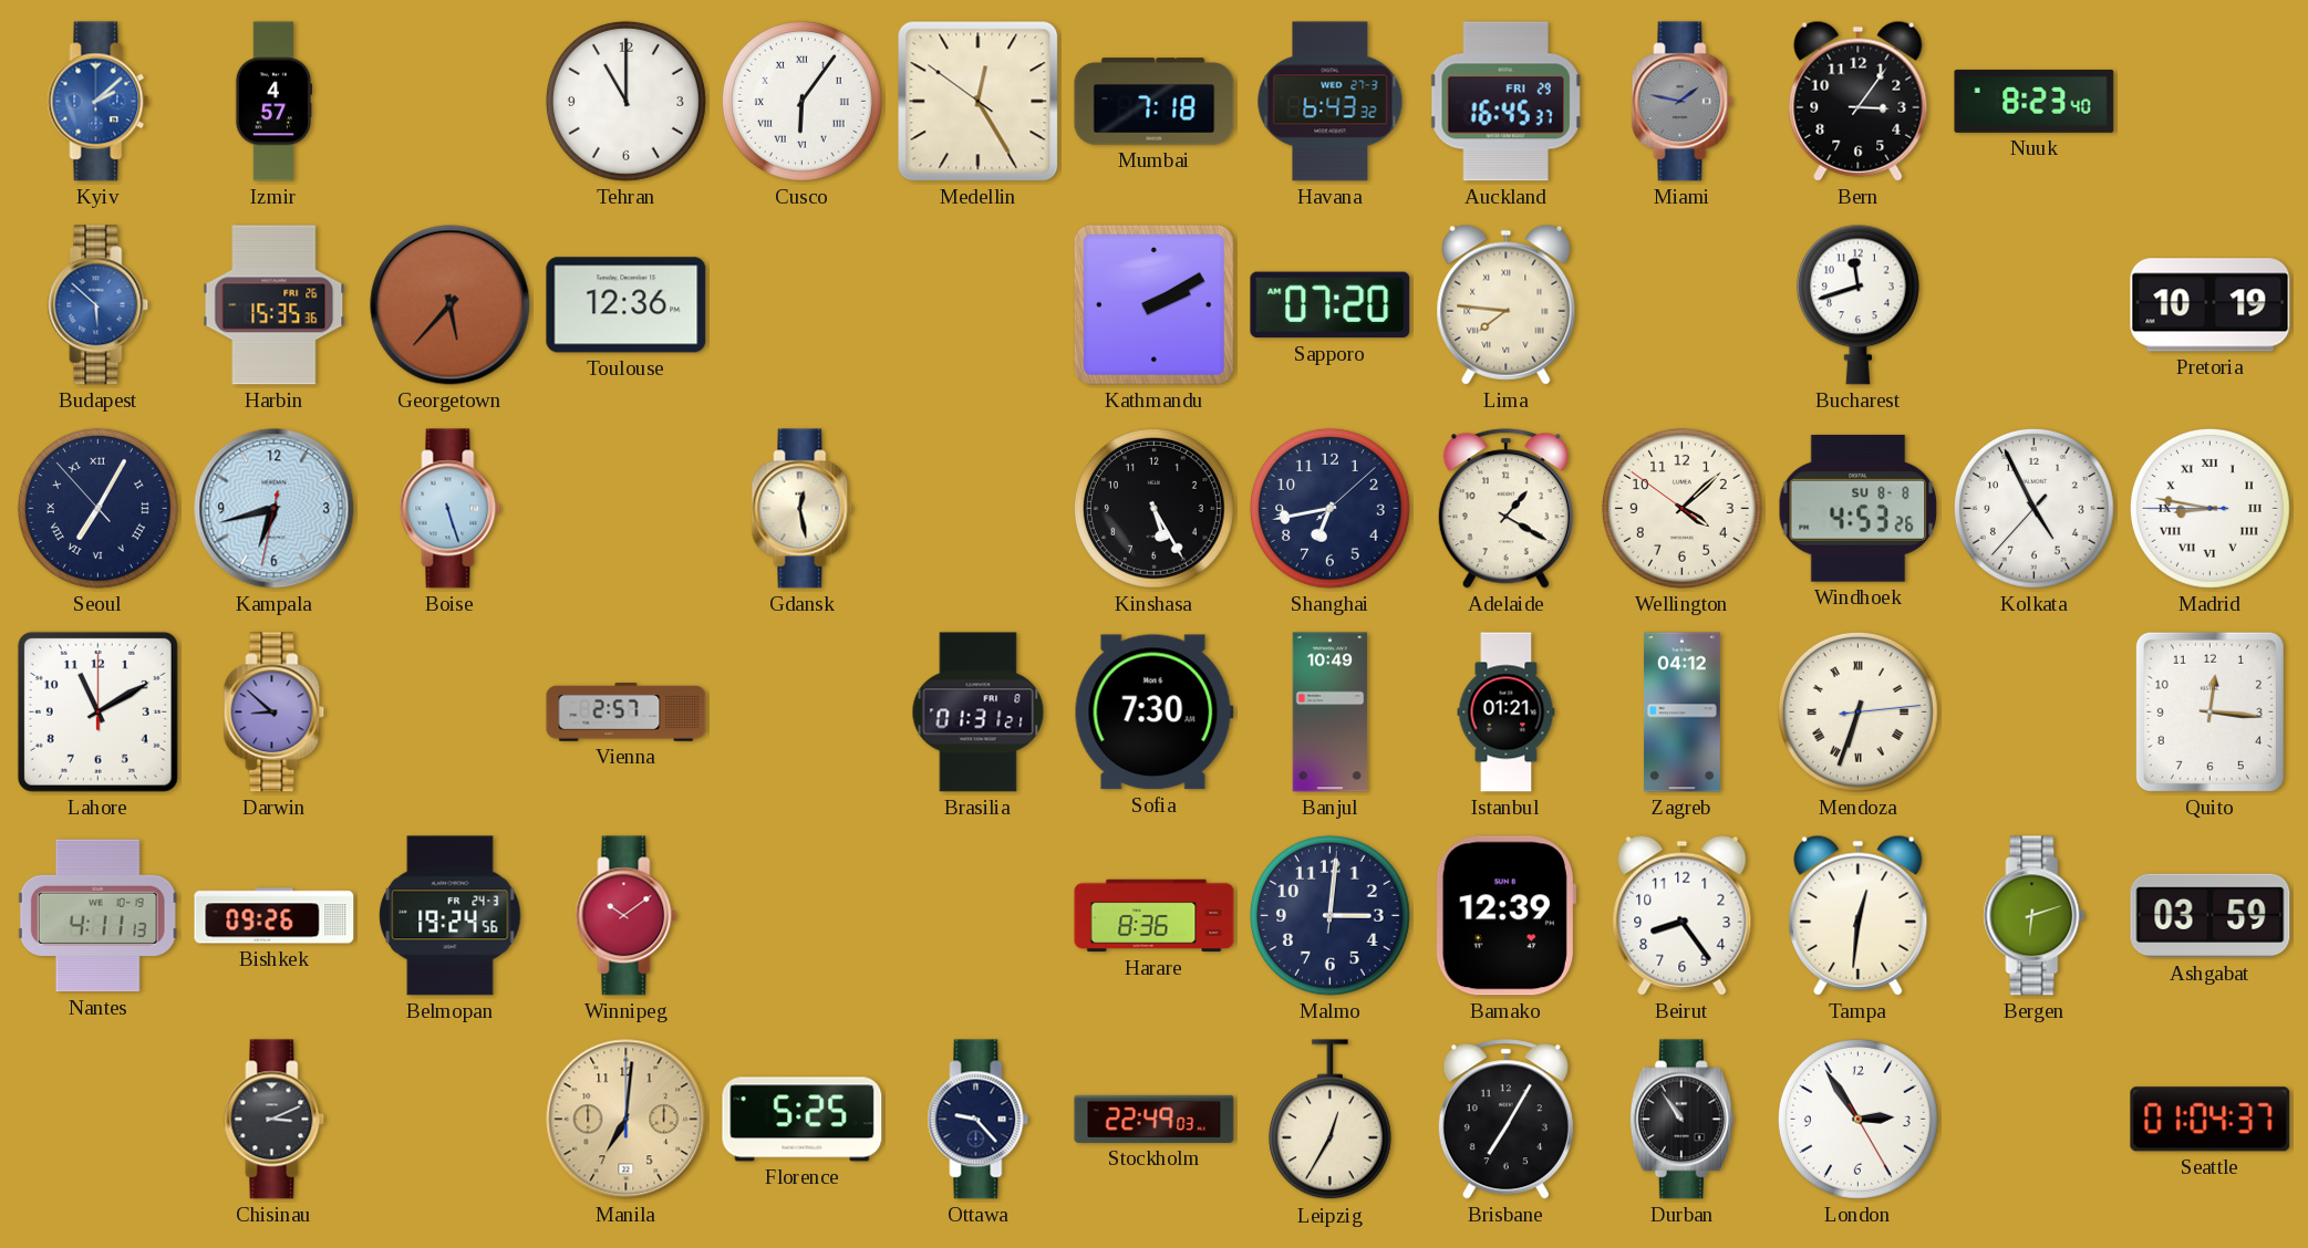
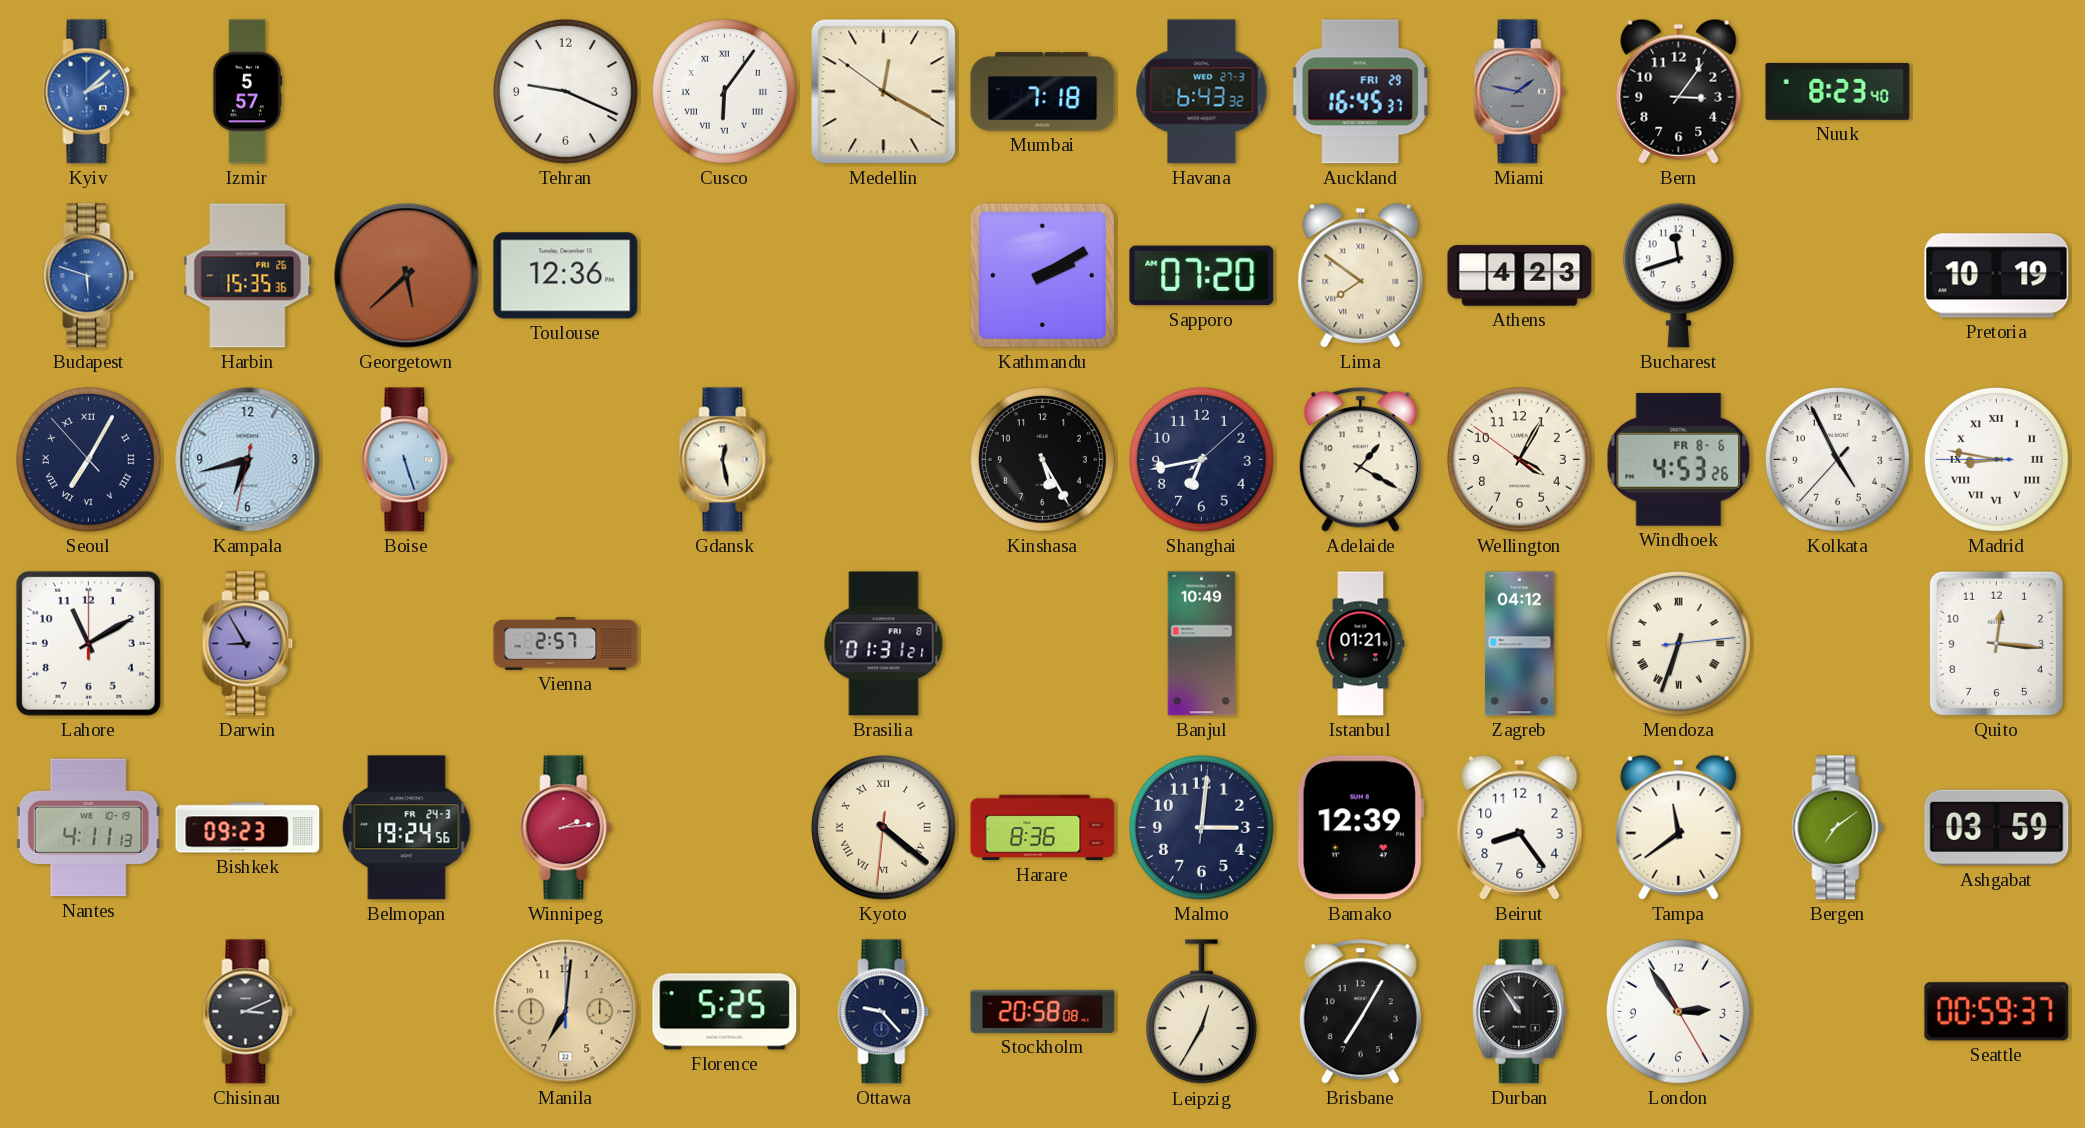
Izmir: 4:57 -> 5:57 (247, 92)
Tehran: 11:00 -> 9:19 (565, 91)
Medellin: 12:24 -> 12:19 (884, 92)
Budapest: 5:52 -> 5:48 (89, 276)
Georgetown: 5:37 -> 5:38 (407, 276)
Lima: 7:46 -> 7:51 (1361, 275)
Athens: none -> 4:23 (1520, 276)
Wellington: 4:07 -> 4:04 (1519, 459)
Windhoek date: SU 8-8 -> FR 8-6 (1679, 459)
Darwin: 8:52 -> 8:55 (248, 644)
Sofia: 7:30 -> none (1153, 713)
Bishkek: 09:26 -> 09:23 (248, 828)
Winnipeg: 10:09 -> 2:14 (566, 828)
Kyoto: none -> 4:21 (883, 827)
Tampa: 12:31 -> 11:39 (1679, 827)
Bergen: 6:12 -> 7:09 (1838, 828)
Stockholm: 22:49 -> 20:58 (1043, 1011)
Seattle: 01:04 -> 00:59 (1997, 1012)
